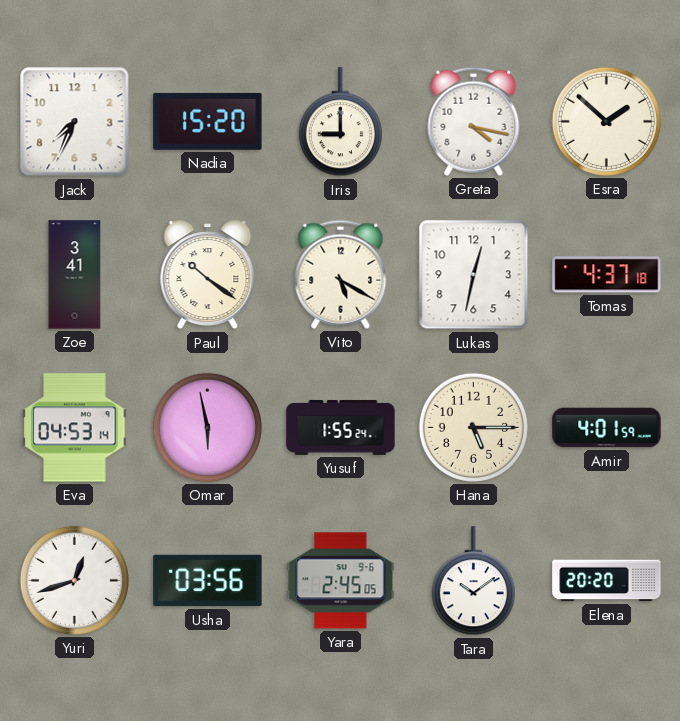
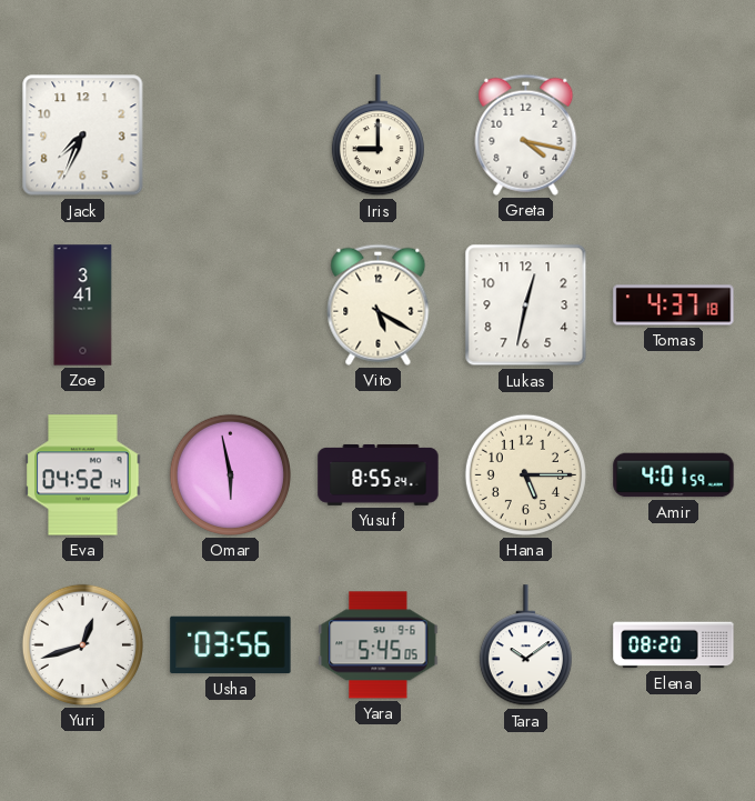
Nadia: 15:20 -> none (208, 121)
Esra: 1:52 -> none (606, 121)
Paul: 10:21 -> none (208, 275)
Eva: 04:53 -> 04:52 (83, 475)
Yusuf: 1:55 -> 8:55 (379, 475)
Yara: 2:45 -> 5:45 (379, 645)
Elena: 20:20 -> 08:20 (674, 645)
